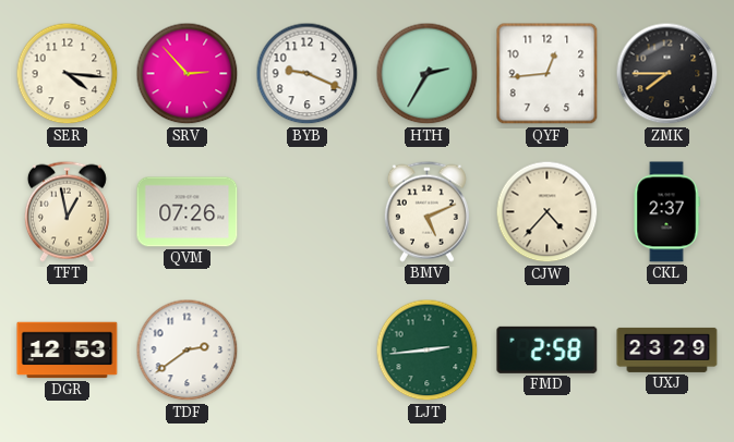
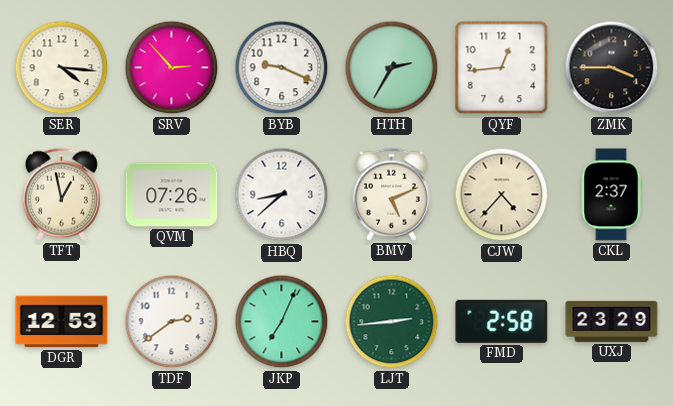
ZMK: 7:45 -> 3:45 (612, 68)
HBQ: none -> 8:38 (282, 195)
JKP: none -> 7:04 (282, 322)
